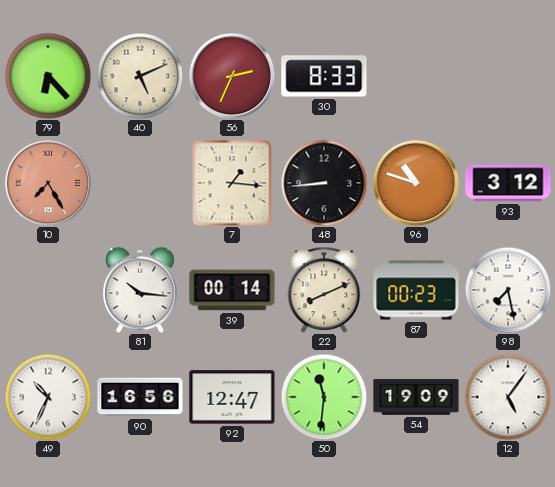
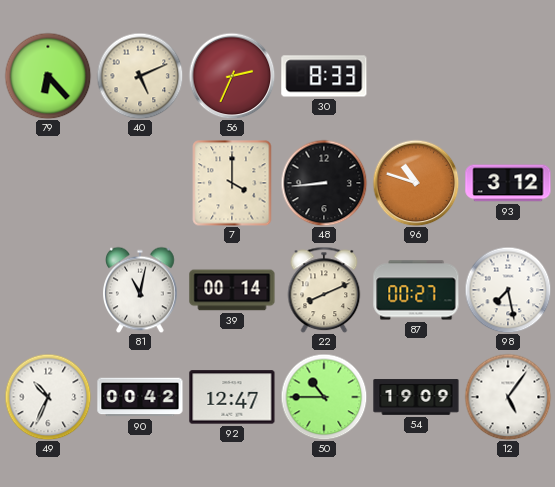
10: 7:25 -> none (48, 183)
7: 1:16 -> 4:00 (232, 183)
81: 10:16 -> 11:02 (140, 290)
87: 00:23 -> 00:27 (416, 290)
90: 16:56 -> 00:42 (140, 397)
50: 11:31 -> 10:45 (324, 397)
